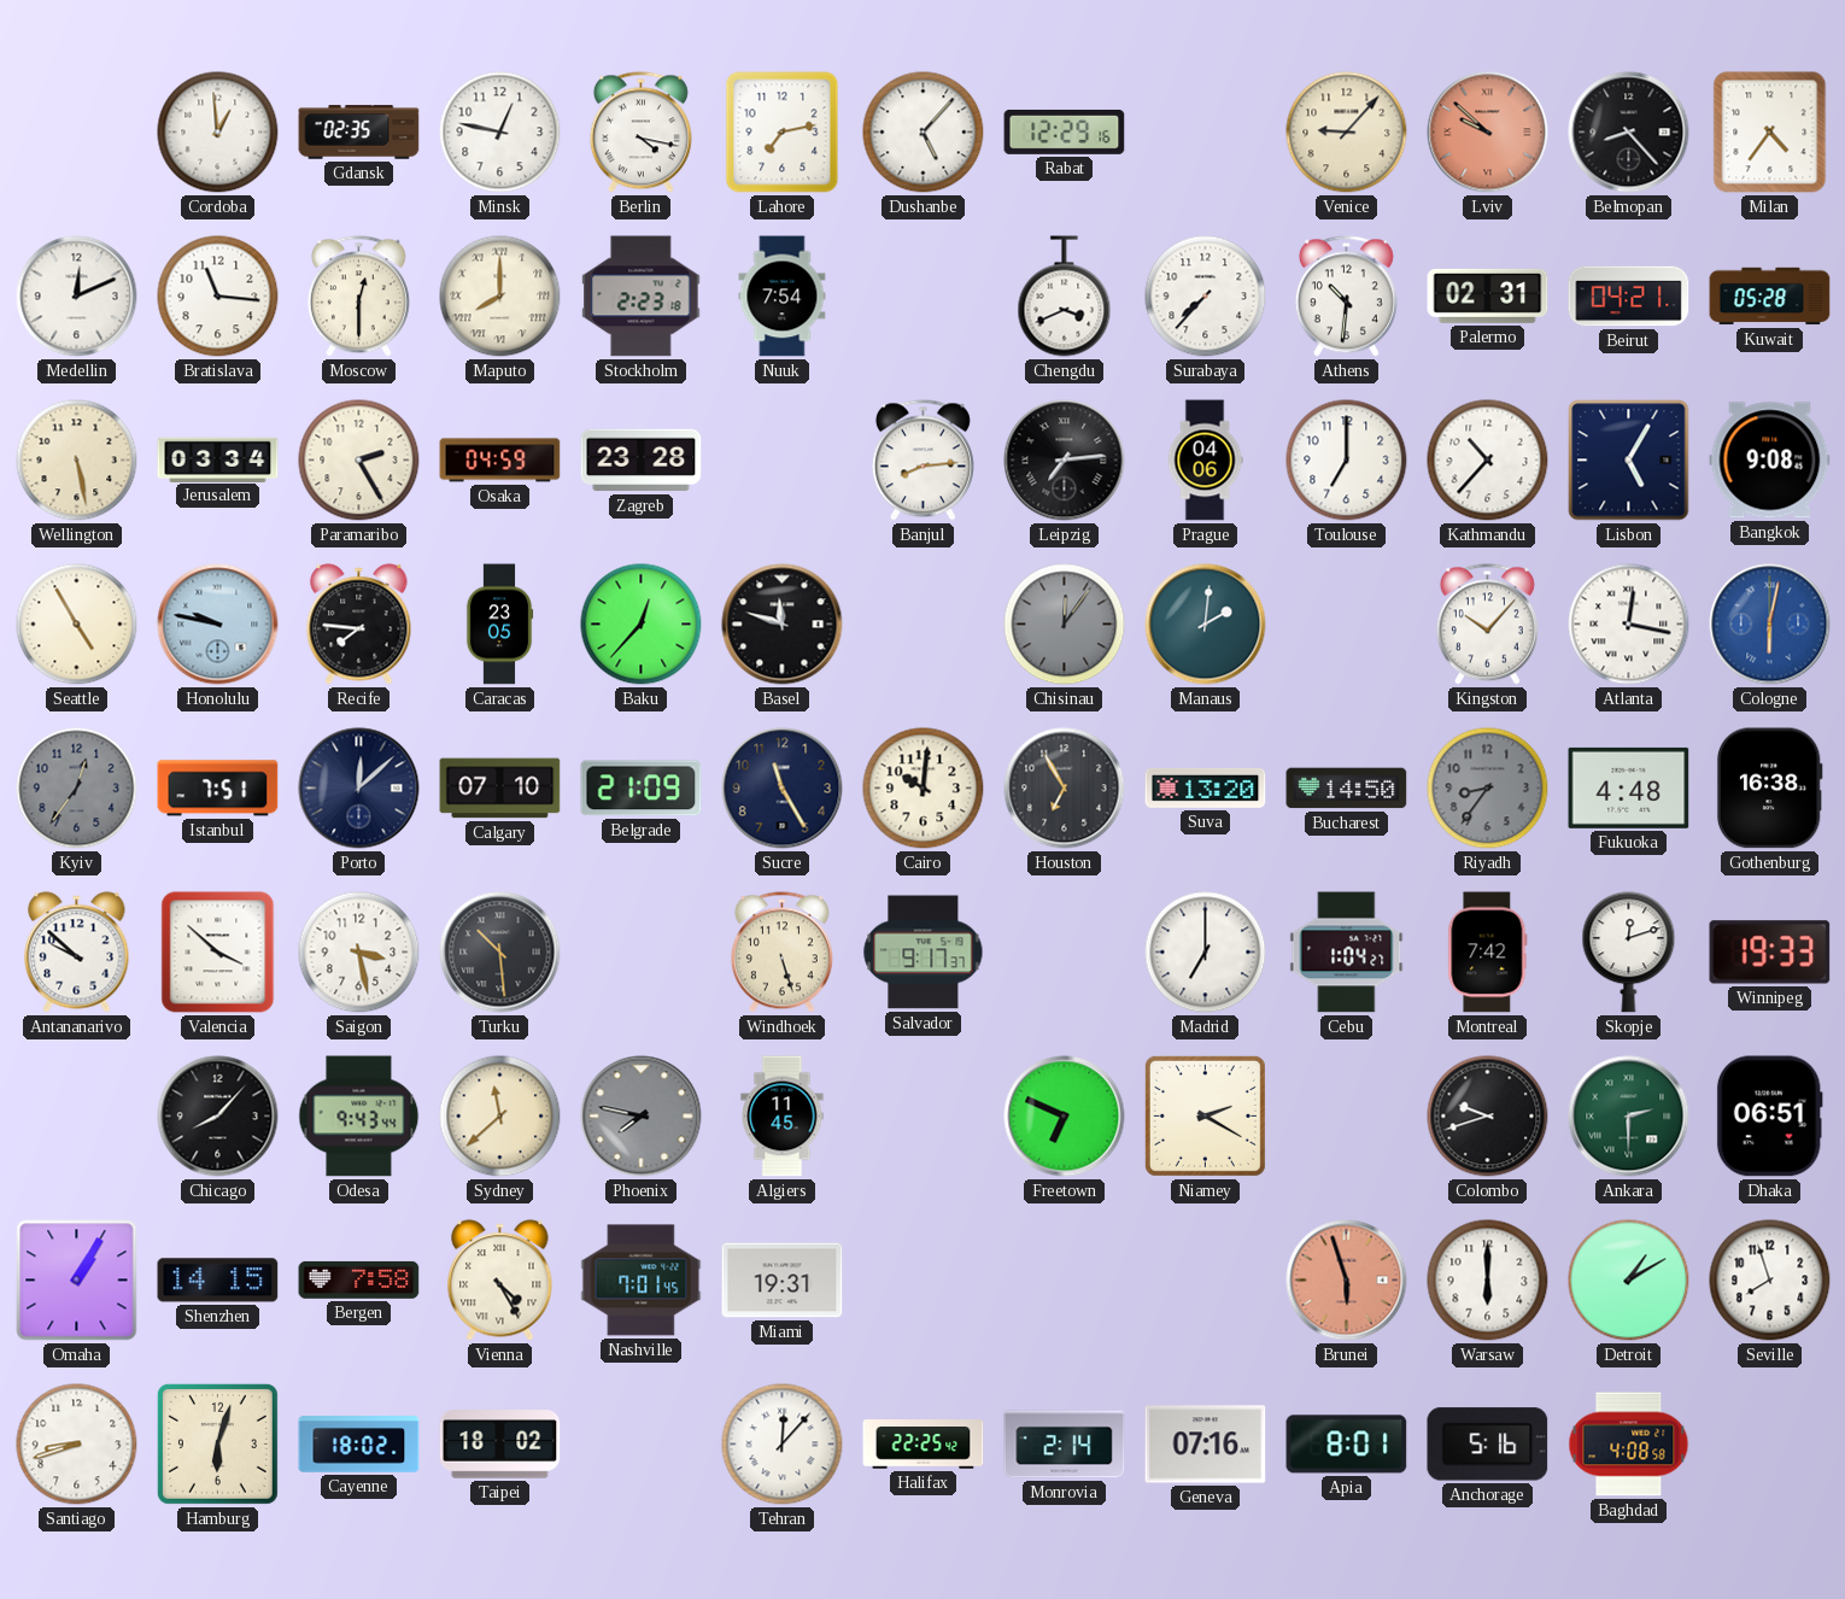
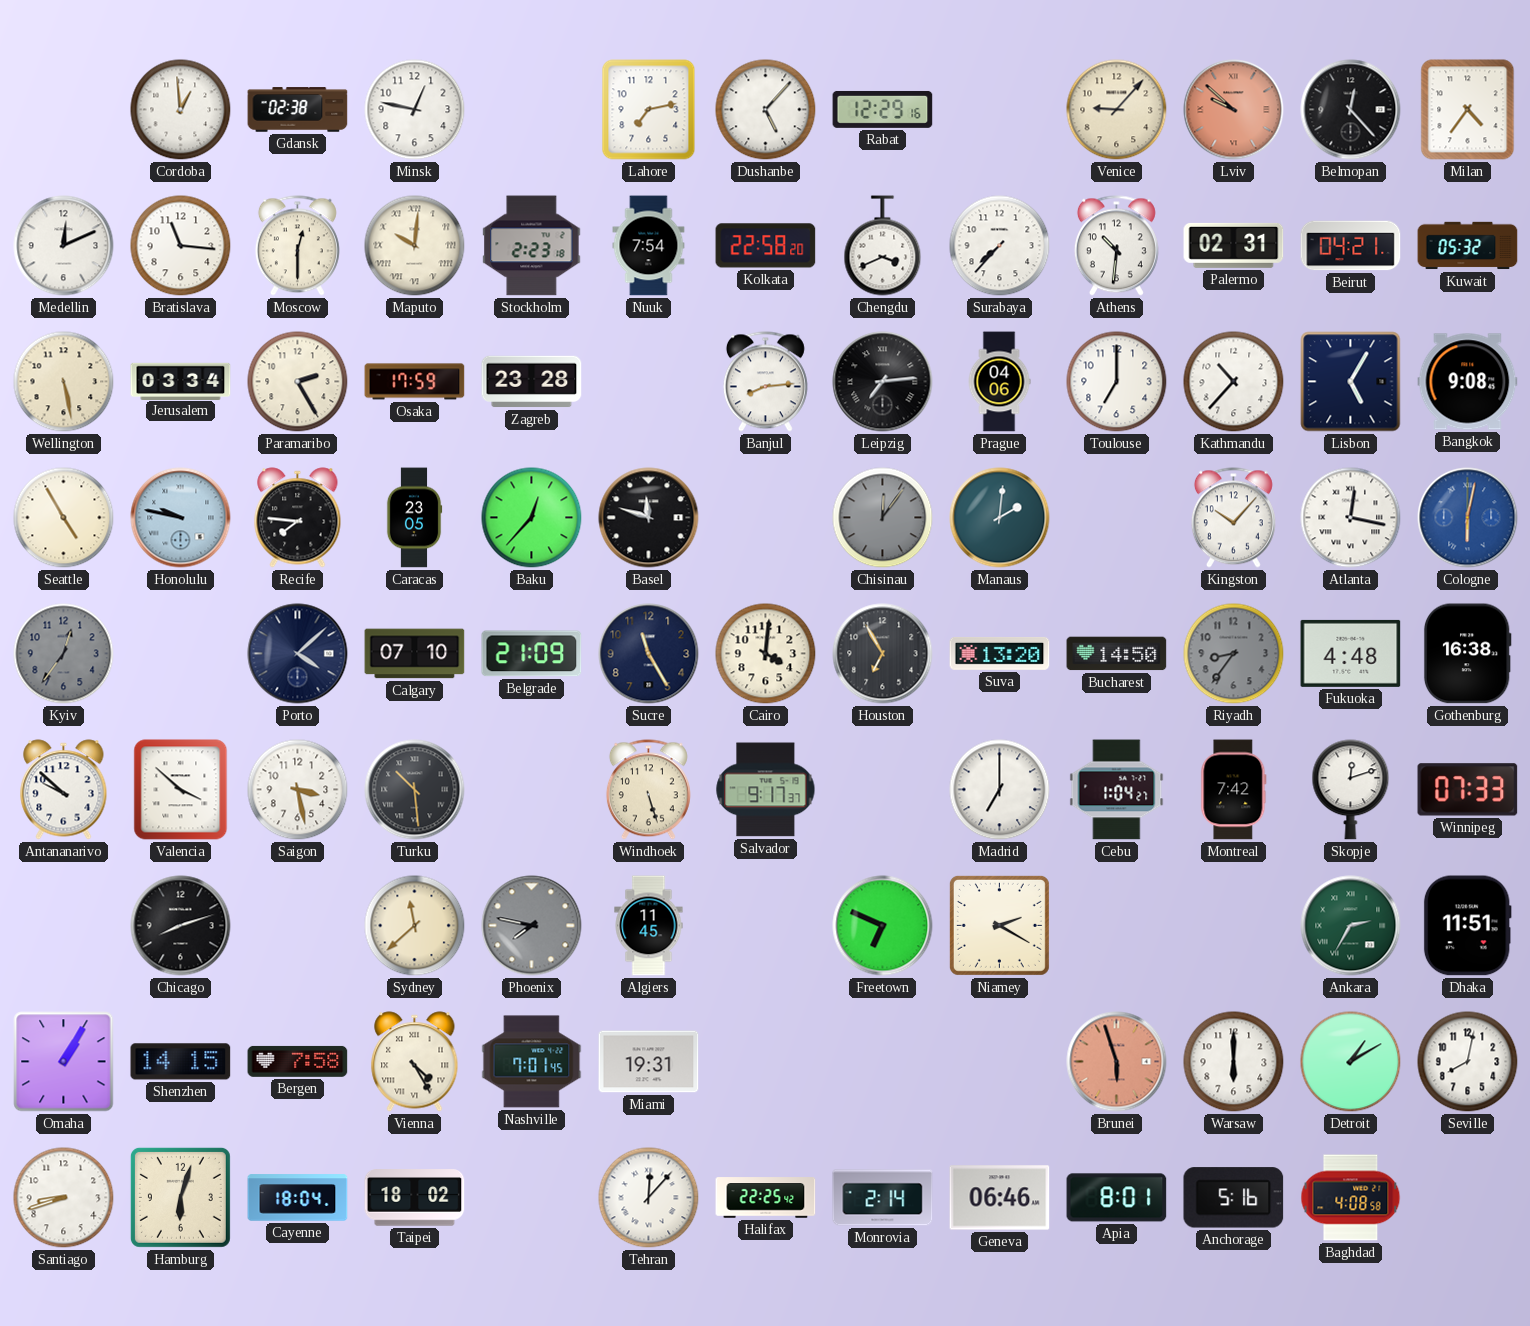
Gdansk: 02:35 -> 02:38 (298, 110)
Berlin: 4:17 -> none (640, 133)
Belmopan: 8:23 -> 12:23 (1351, 110)
Maputo: 8:00 -> 10:01 (415, 246)
Kolkata: none -> 22:58 (766, 246)
Kuwait: 05:28 -> 05:32 (1468, 246)
Osaka: 04:59 -> 17:59 (415, 382)
Istanbul: 7:51 -> none (218, 789)
Porto: 12:08 -> 4:08 (298, 654)
Cairo: 10:01 -> 4:01 (766, 654)
Winnipeg: 19:33 -> 07:33 (1468, 790)
Chicago: 8:07 -> 8:12 (181, 926)
Odesa: 9:43 -> none (359, 1117)
Colombo: 9:42 -> none (1488, 1117)
Ankara: 2:30 -> 2:35 (1351, 926)
Dhaka: 06:51 -> 11:51 (1467, 926)
Seville: 7:57 -> 8:02 (1468, 1062)
Cayenne: 18:02 -> 18:04 (298, 1198)
Geneva: 07:16 -> 06:46 (1000, 1198)
